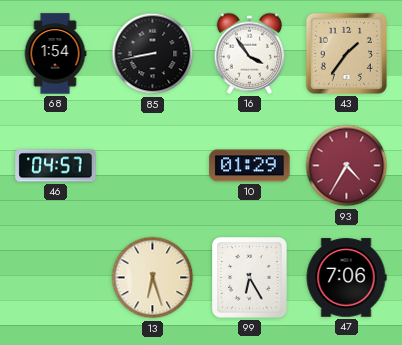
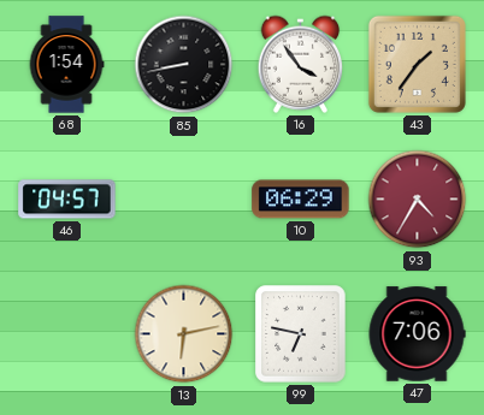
10: 01:29 -> 06:29 (301, 200)
13: 6:27 -> 6:13 (184, 334)
99: 6:25 -> 6:47 (301, 334)
